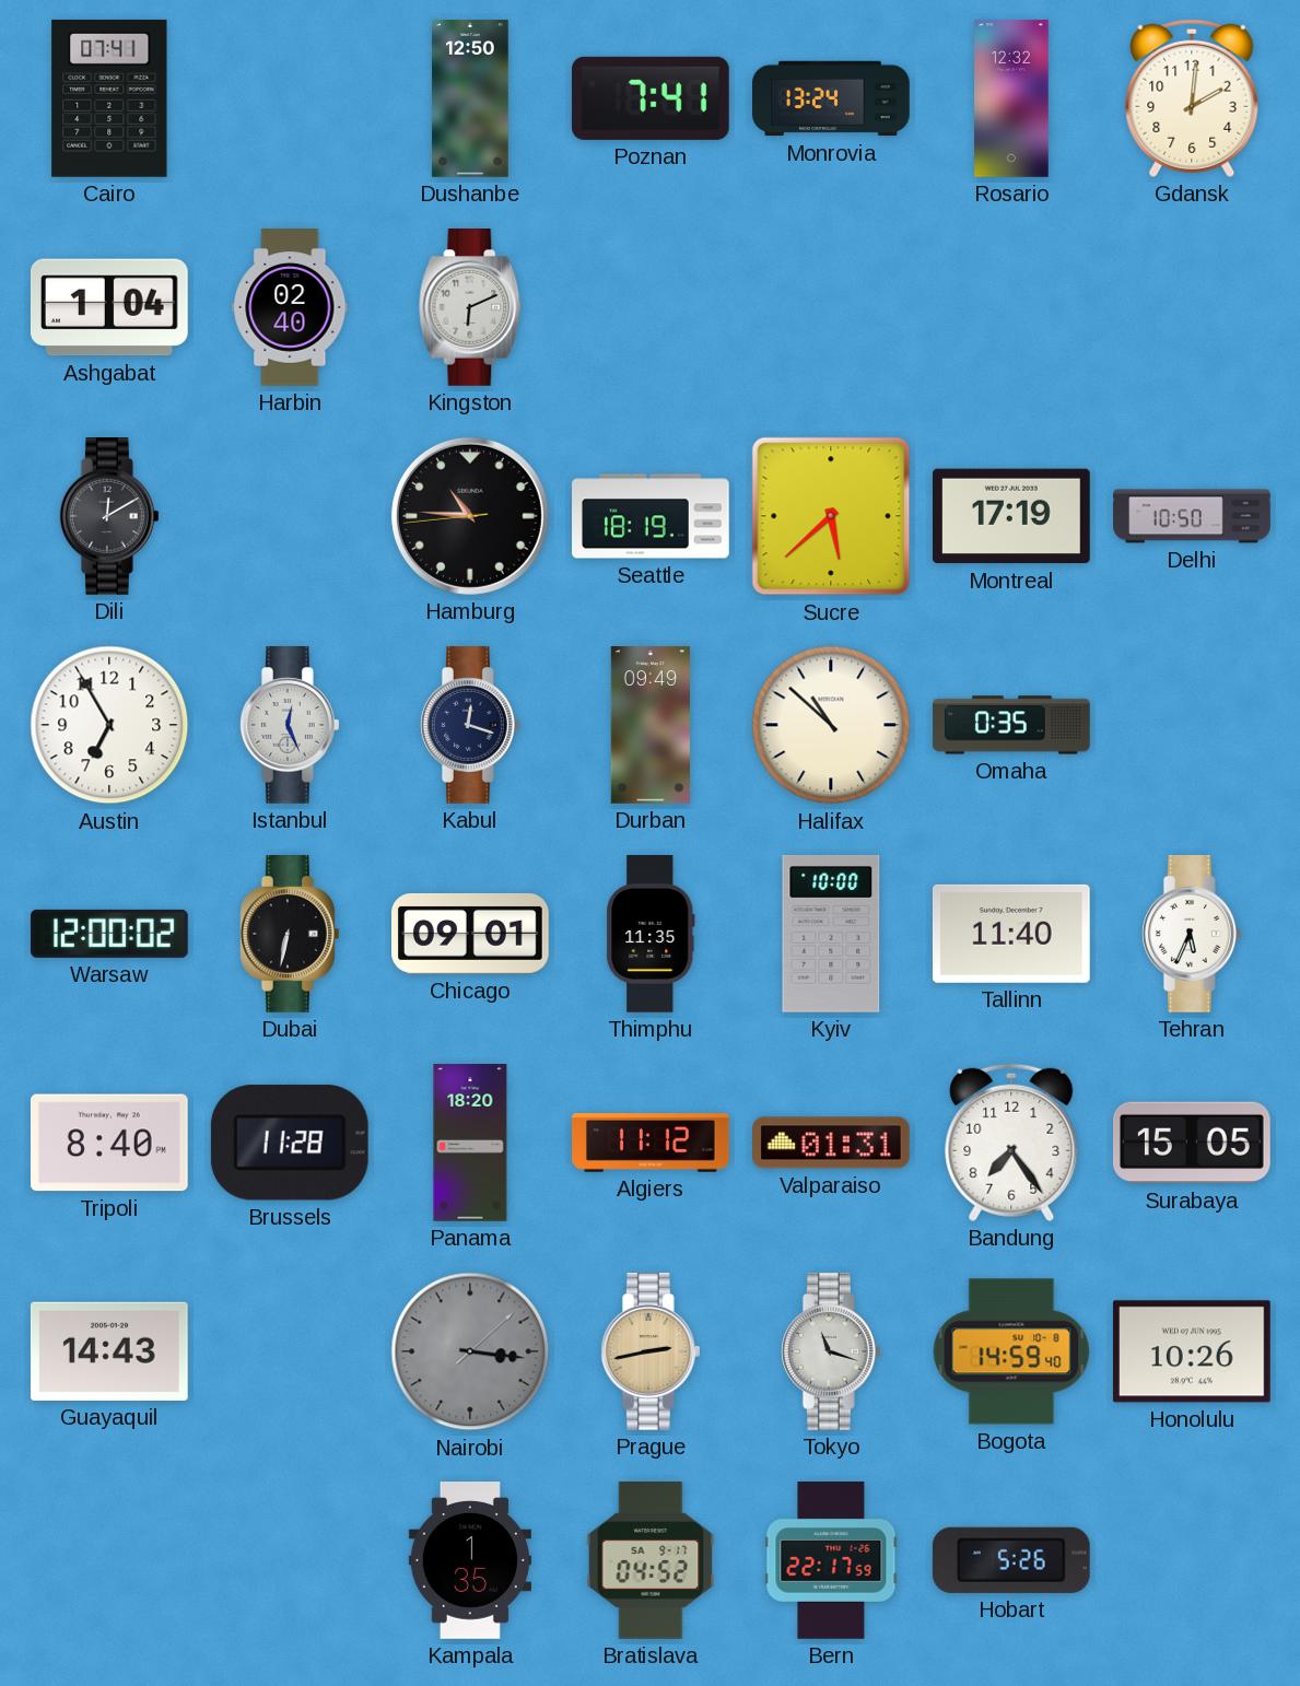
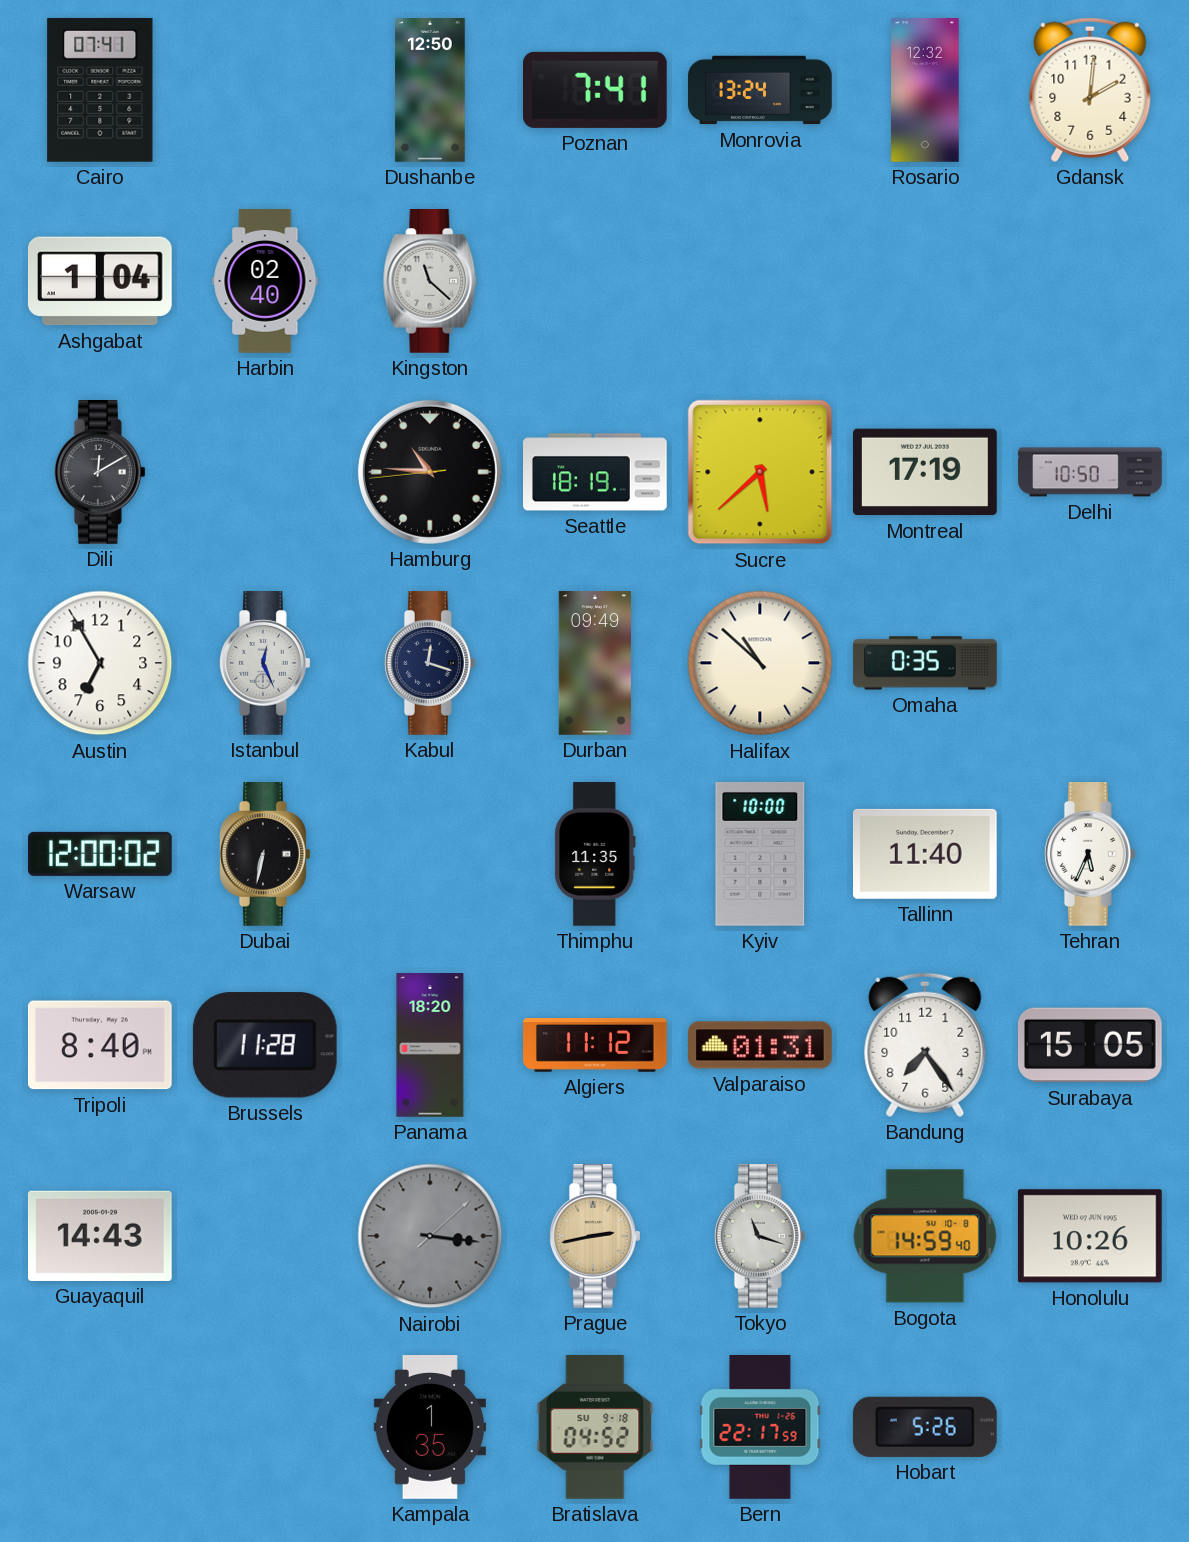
Kingston: 6:11 -> 11:22 (430, 282)
Chicago: 09:01 -> none (471, 934)
Bratislava date: SA 9-17 -> SU 9-18 (595, 1428)
